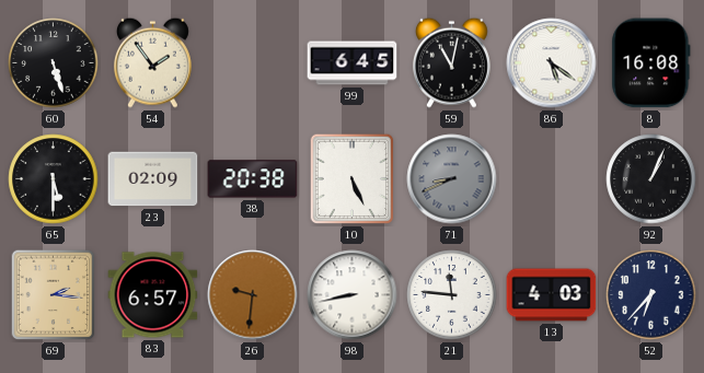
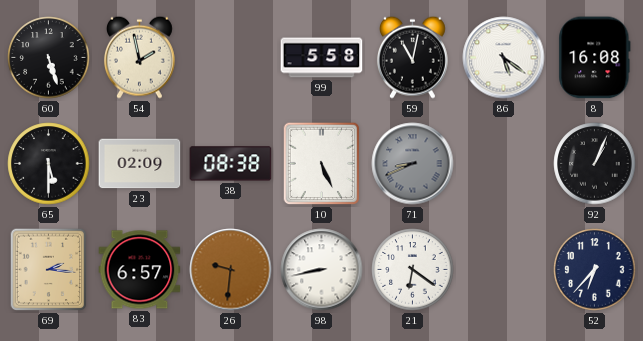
54: 1:54 -> 1:58 (139, 57)
99: 6:45 -> 5:58 (322, 58)
38: 20:38 -> 08:38 (231, 164)
21: 11:46 -> 6:21 (413, 270)
13: 4:03 -> none (552, 295)
